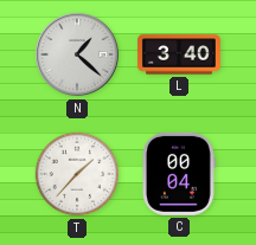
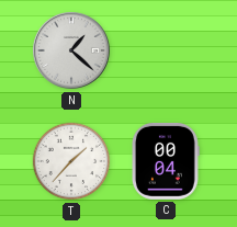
L: 3:40 -> none (180, 54)
